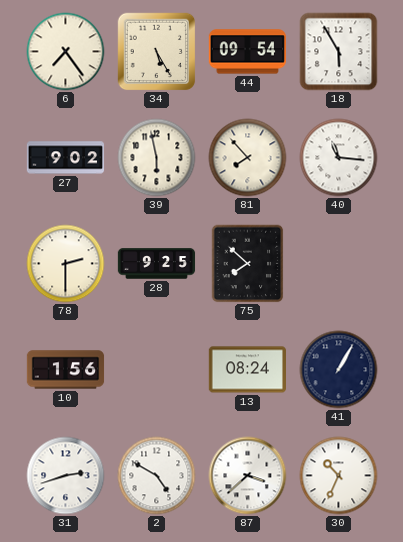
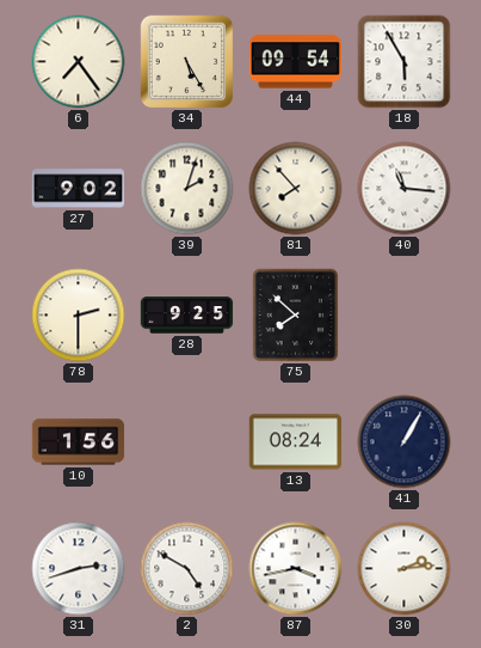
39: 5:58 -> 2:03 (187, 189)
87: 3:38 -> 3:43 (296, 569)
30: 10:34 -> 2:14 (405, 569)
